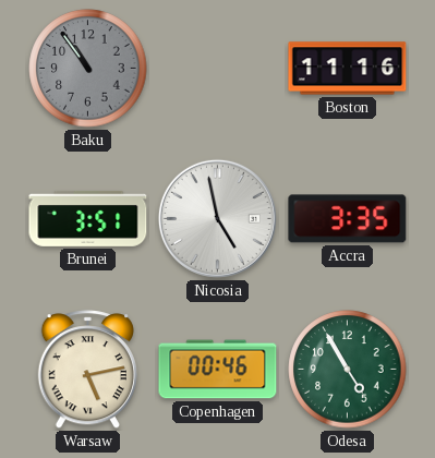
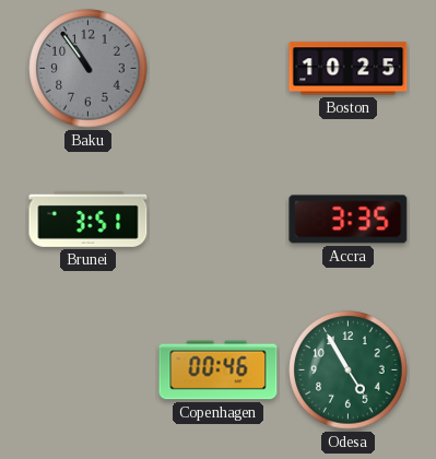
Boston: 11:16 -> 10:25 (349, 69)
Nicosia: 4:58 -> none (217, 218)
Warsaw: 5:13 -> none (87, 370)
